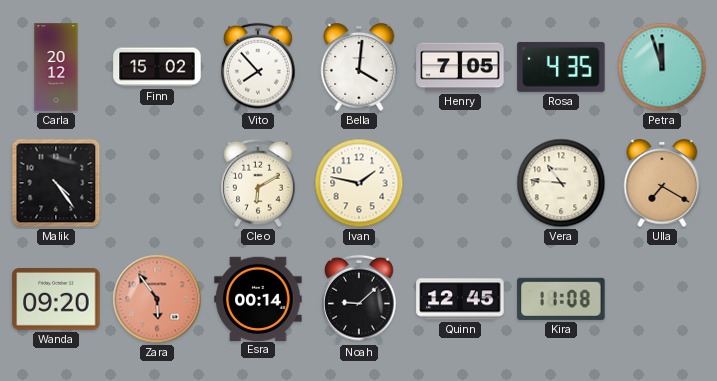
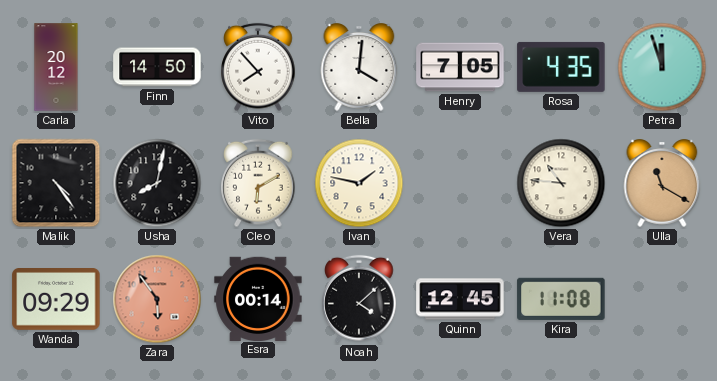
Finn: 15:02 -> 14:50 (157, 67)
Usha: none -> 8:02 (157, 183)
Ulla: 7:20 -> 11:20 (662, 183)
Wanda: 09:20 -> 09:29 (56, 300)
Noah: 9:08 -> 4:08 (359, 299)
